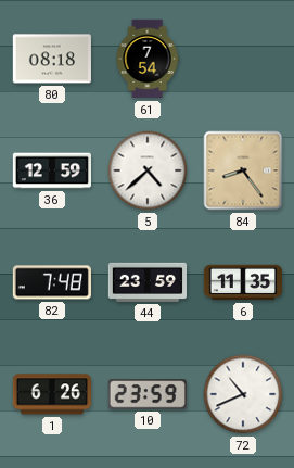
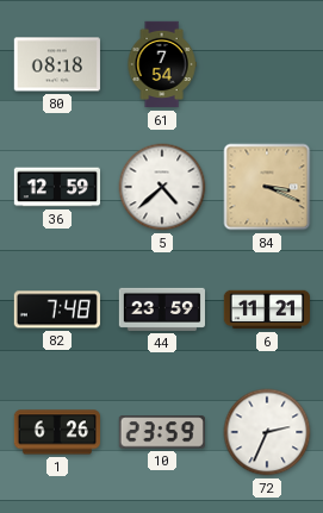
84: 8:24 -> 3:19 (267, 187)
6: 11:35 -> 11:21 (266, 309)
72: 10:41 -> 2:34 (267, 432)
